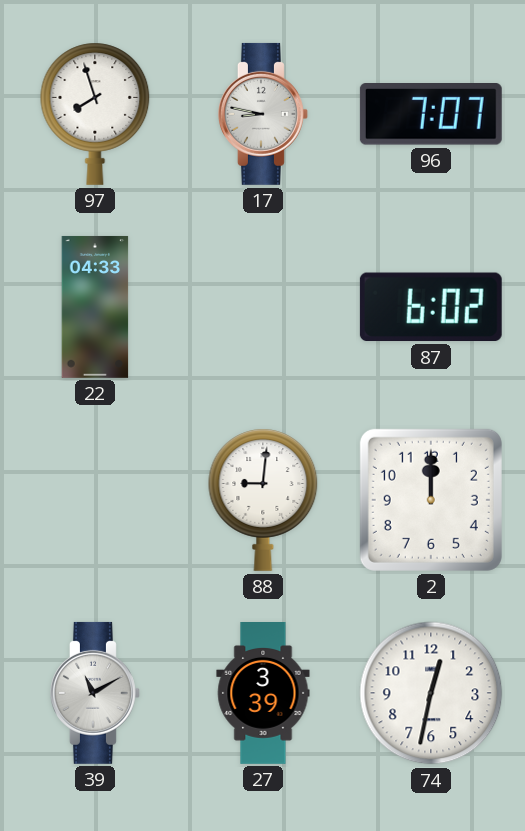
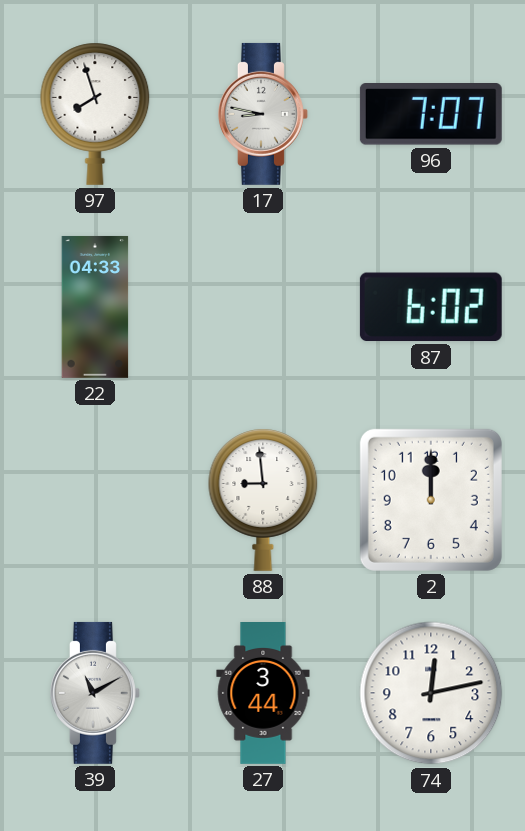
88: 9:01 -> 8:59 (263, 500)
27: 3:39 -> 3:44 (263, 694)
74: 12:32 -> 12:13 (431, 693)
